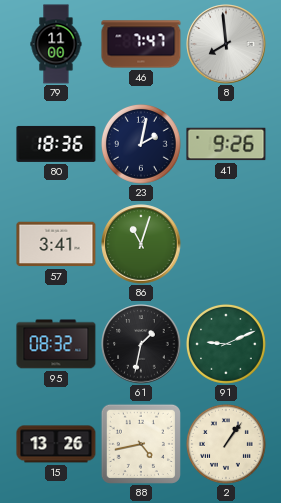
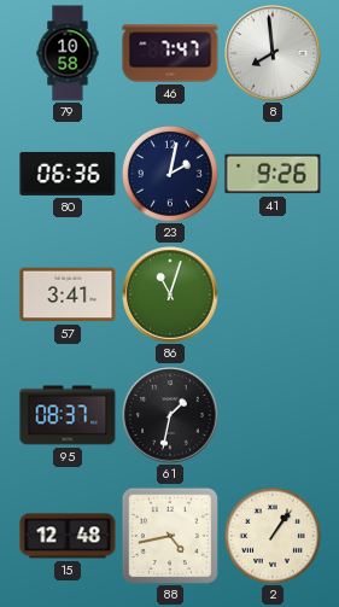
79: 11:00 -> 10:58 (68, 53)
80: 18:36 -> 06:36 (68, 174)
95: 08:32 -> 08:37 (68, 415)
91: 9:11 -> none (226, 344)
15: 13:26 -> 12:48 (68, 536)
